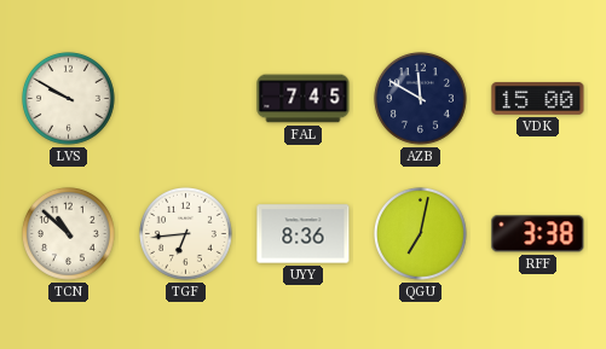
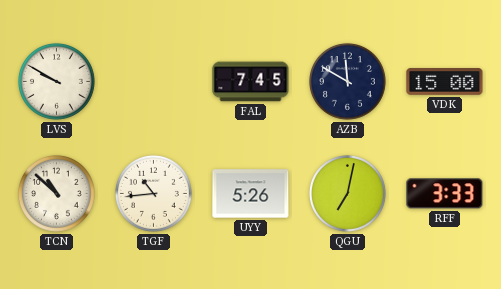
TGF: 6:44 -> 10:44 (154, 194)
UYY: 8:36 -> 5:26 (251, 194)
RFF: 3:38 -> 3:33 (445, 194)
